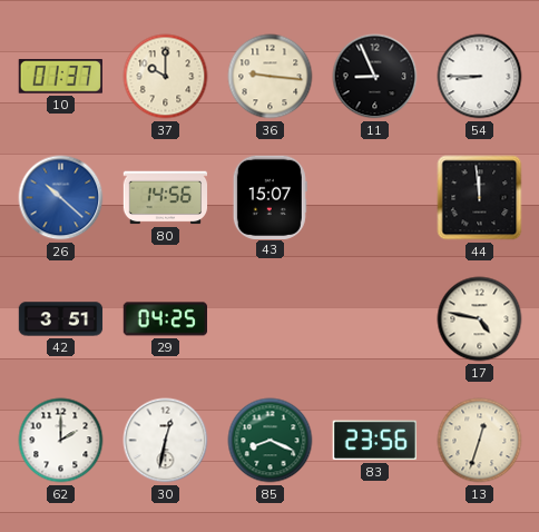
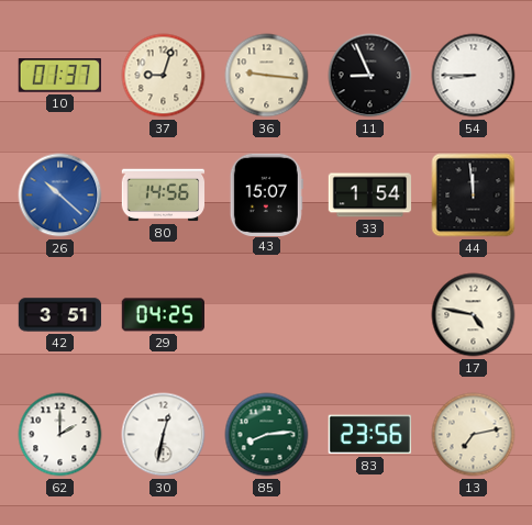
37: 10:00 -> 9:03 (164, 76)
33: none -> 1:54 (370, 196)
85: 8:19 -> 8:14 (267, 435)
13: 12:33 -> 7:13 (474, 435)
